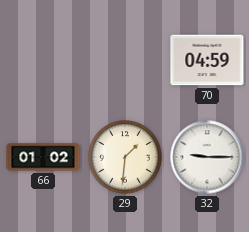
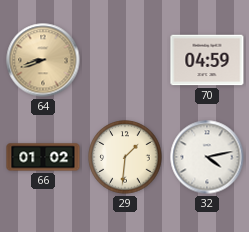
64: none -> 8:42 (43, 60)
32: 9:15 -> 4:13 (207, 157)
